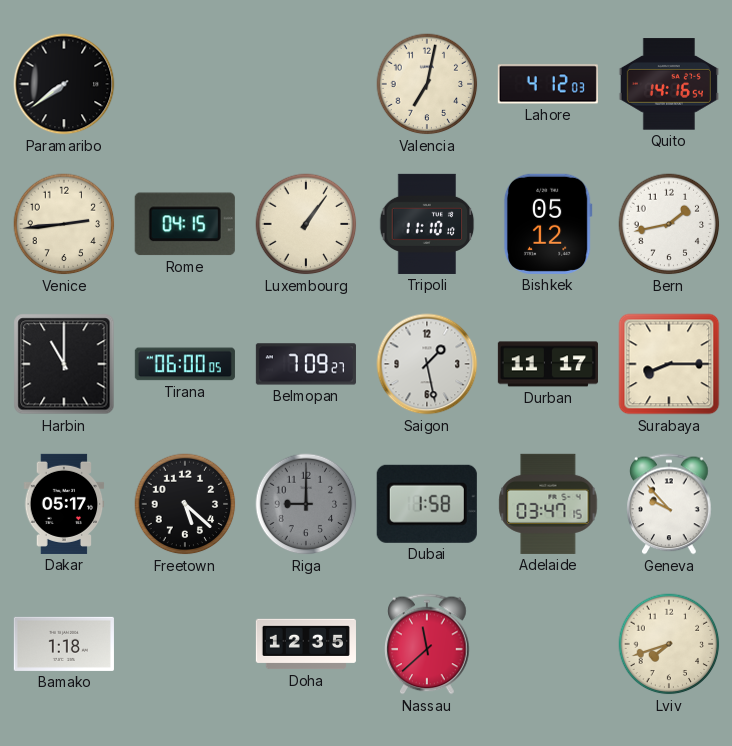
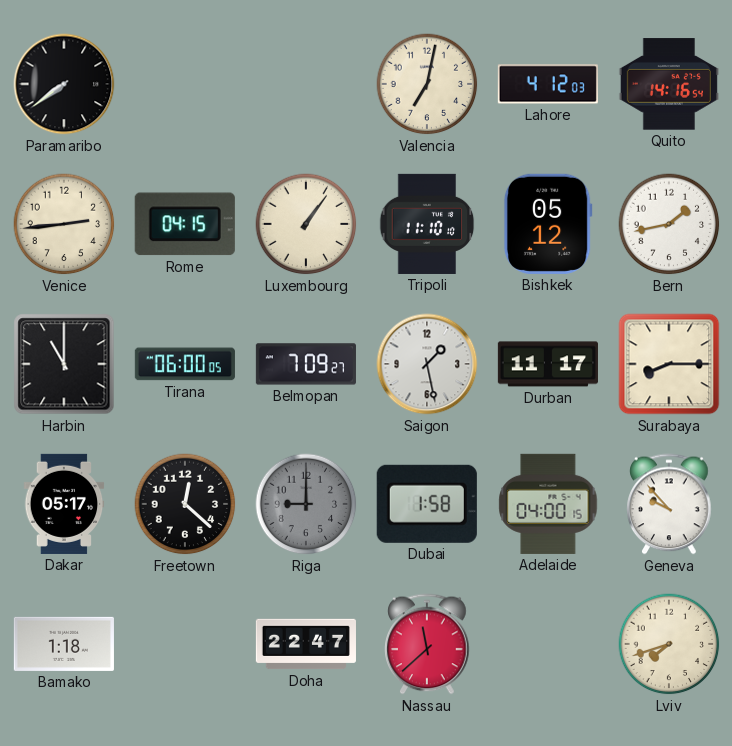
Freetown: 5:22 -> 12:22 (185, 504)
Adelaide: 03:47 -> 04:00 (548, 504)
Doha: 12:35 -> 22:47 (306, 644)
